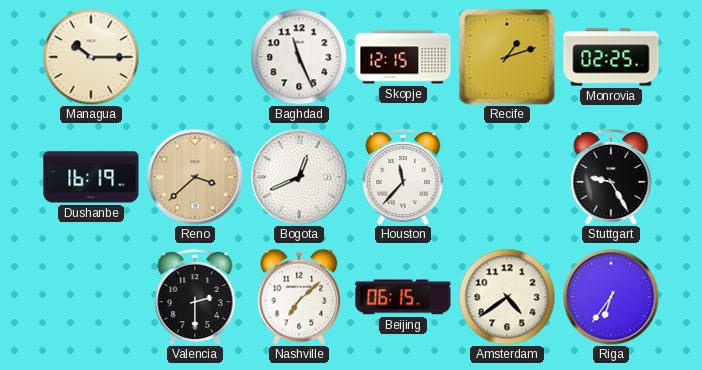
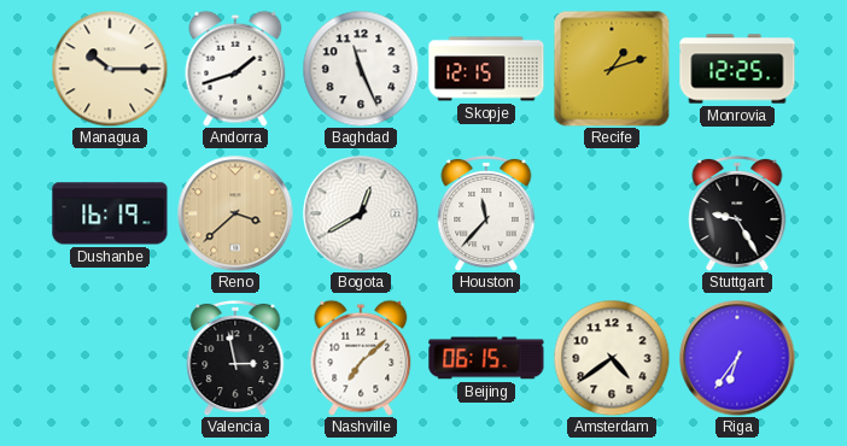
Andorra: none -> 1:42 (235, 69)
Monrovia: 02:25 -> 12:25 (737, 69)
Bogota: 12:41 -> 12:40 (361, 213)
Valencia: 2:30 -> 2:58 (235, 358)
